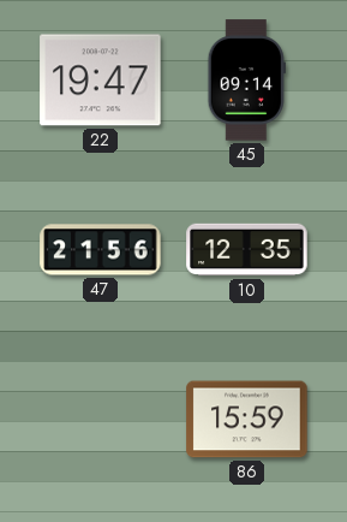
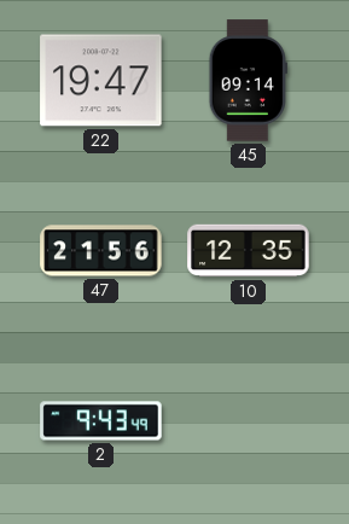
2: none -> 9:43 (101, 421)
86: 15:59 -> none (247, 420)
